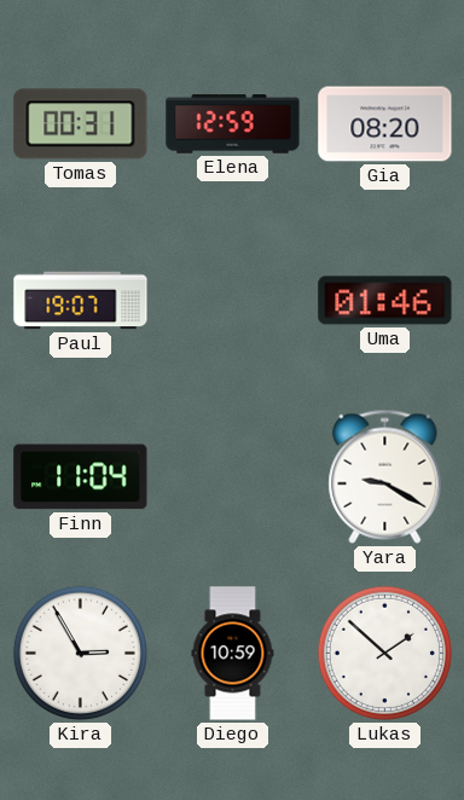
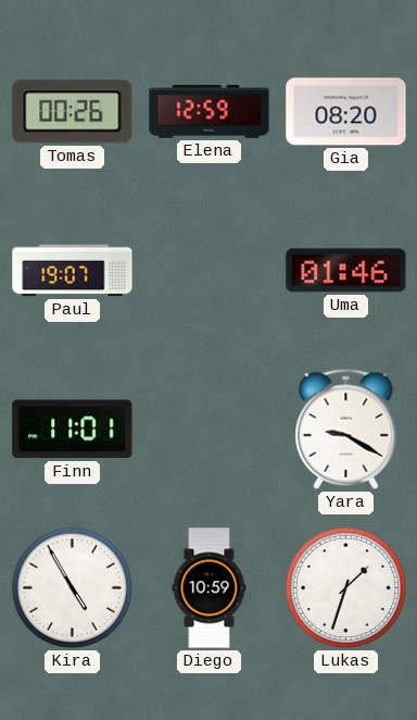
Tomas: 00:31 -> 00:26 (73, 112)
Finn: 11:04 -> 11:01 (73, 430)
Kira: 2:55 -> 4:55 (72, 587)
Lukas: 1:52 -> 1:33 (345, 587)
